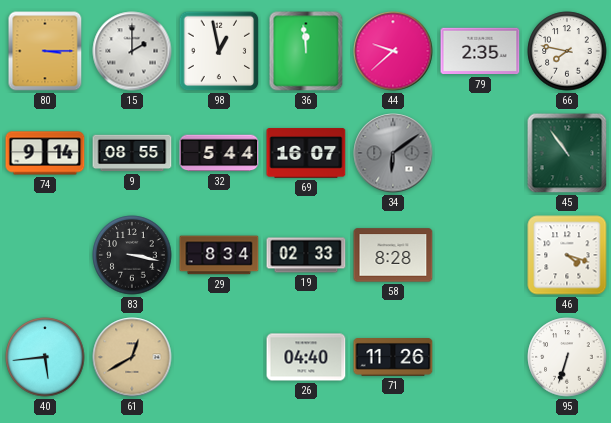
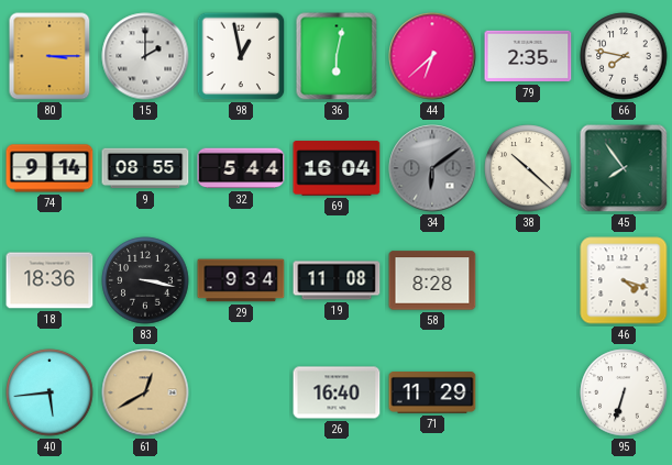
36: 11:59 -> 6:02 (337, 56)
44: 9:38 -> 6:38 (432, 56)
69: 16:07 -> 16:04 (337, 168)
38: none -> 10:22 (528, 168)
45: 10:54 -> 7:54 (624, 168)
18: none -> 18:36 (49, 280)
29: 8:34 -> 9:34 (241, 280)
19: 02:33 -> 11:08 (337, 280)
26: 04:40 -> 16:40 (337, 392)
71: 11:26 -> 11:29 (432, 394)
